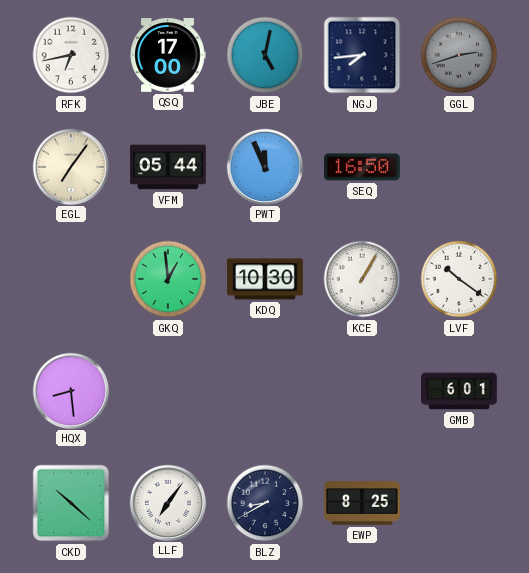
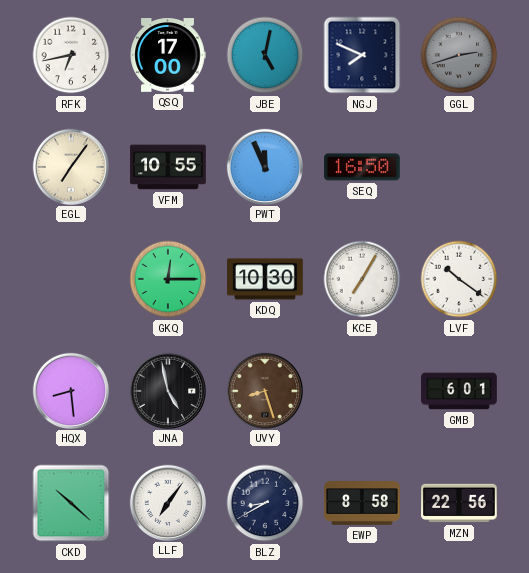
NGJ: 7:44 -> 7:49 (362, 55)
VFM: 05:44 -> 10:55 (168, 167)
GKQ: 12:59 -> 12:15 (168, 279)
KCE: 1:05 -> 7:05 (362, 279)
JNA: none -> 4:58 (167, 390)
UVY: none -> 8:27 (264, 390)
EWP: 8:25 -> 8:58 (362, 504)
MZN: none -> 22:56 (459, 503)
